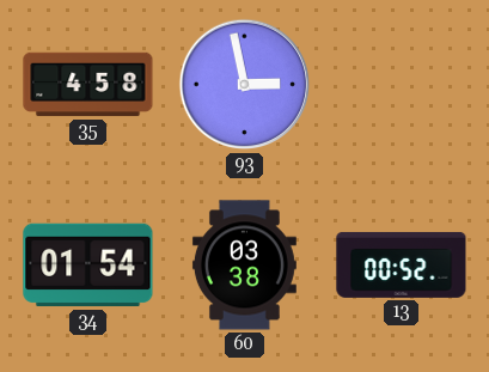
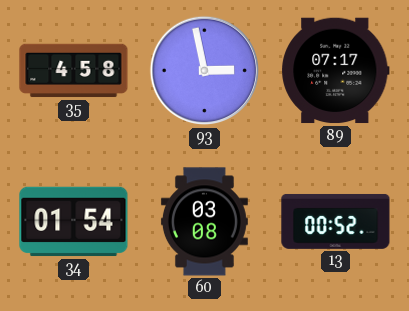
89: none -> 07:17 (336, 71)
60: 03:38 -> 03:08 (204, 222)
